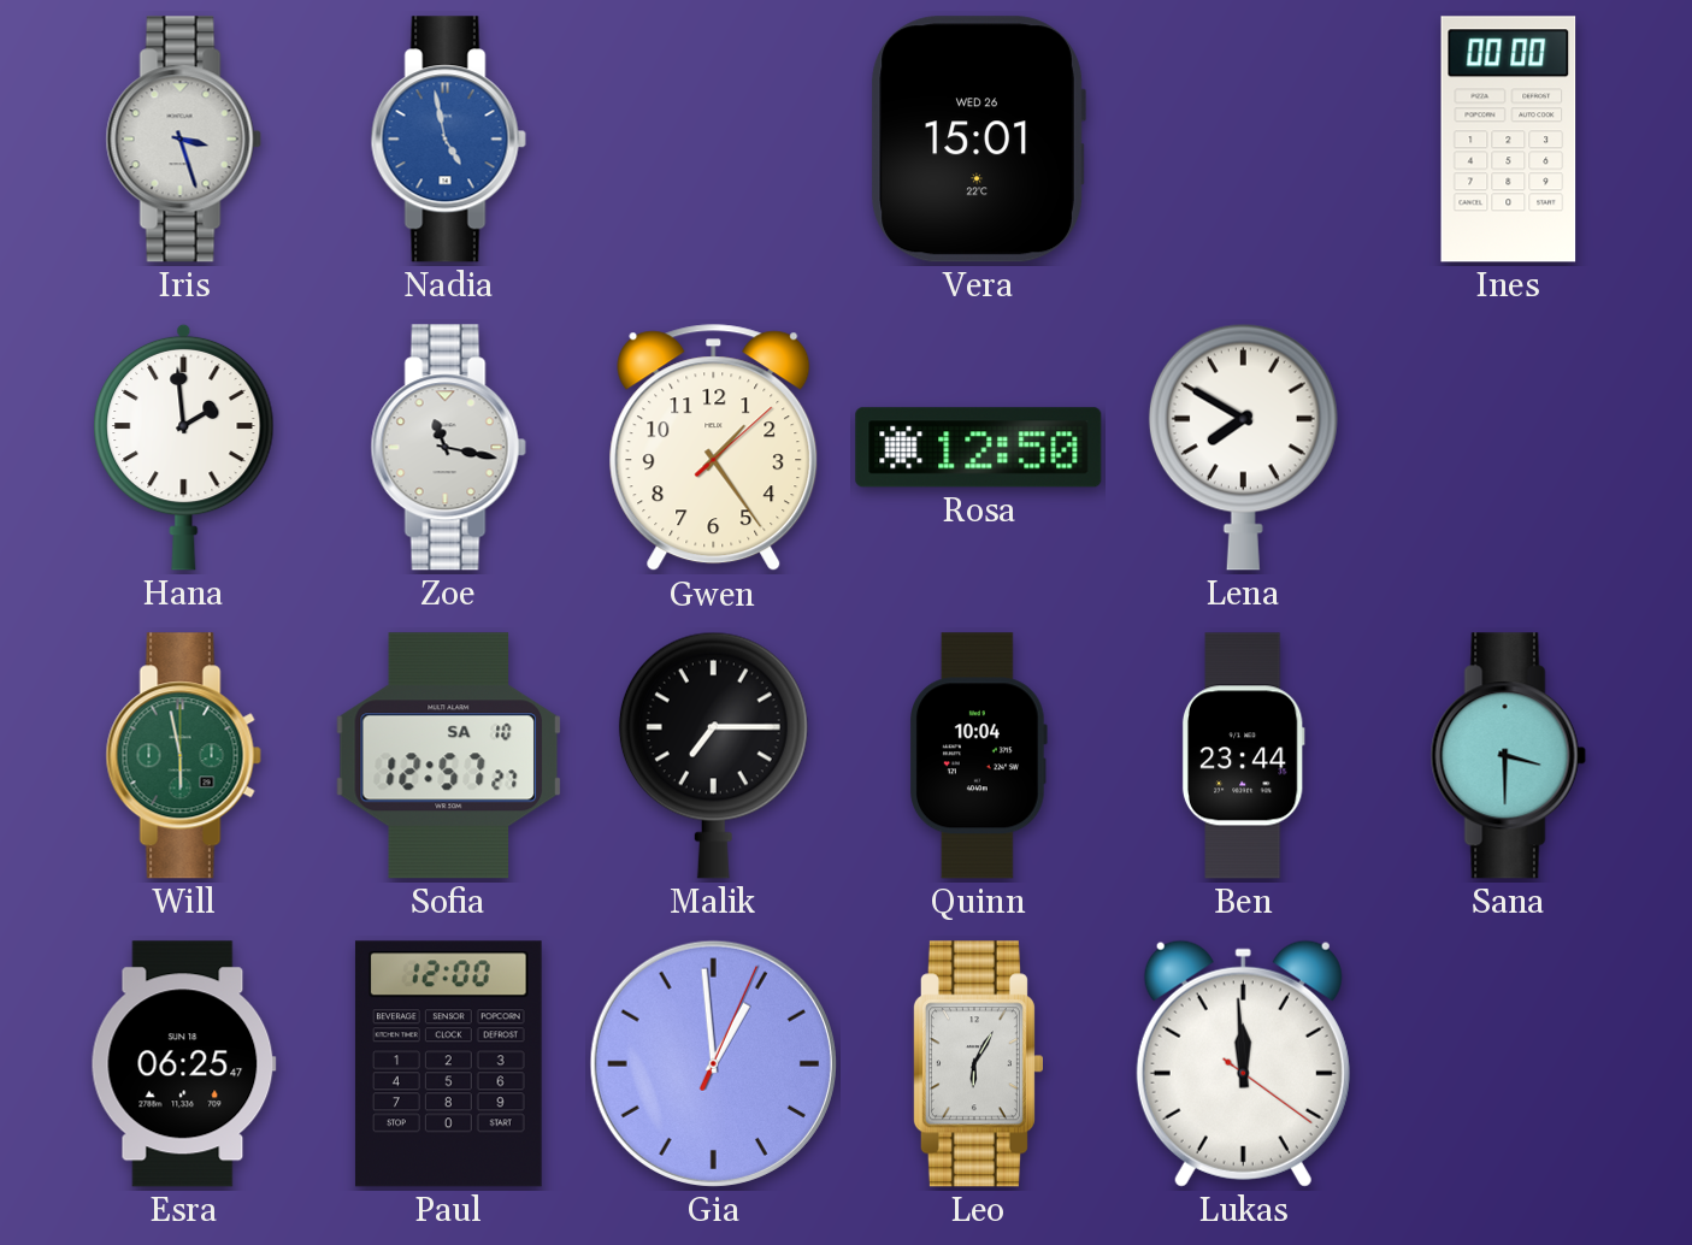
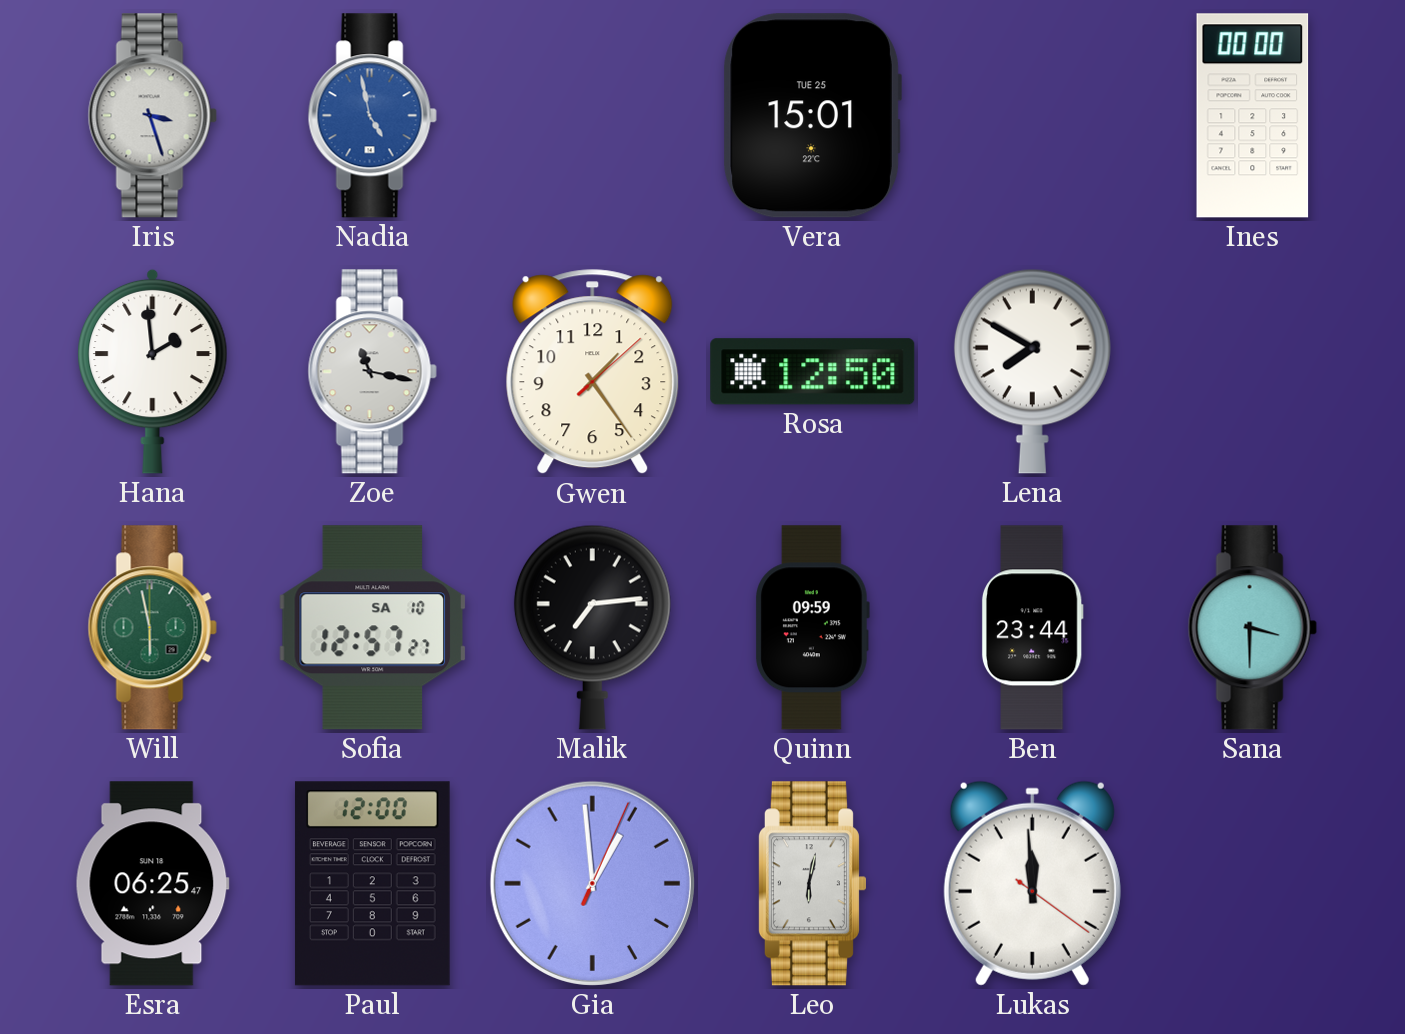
Vera date: WED 26 -> TUE 25 (812, 116)
Malik: 7:15 -> 7:14 (592, 627)
Quinn: 10:04 -> 09:59 (813, 628)
Leo: 6:05 -> 6:02 (812, 884)
